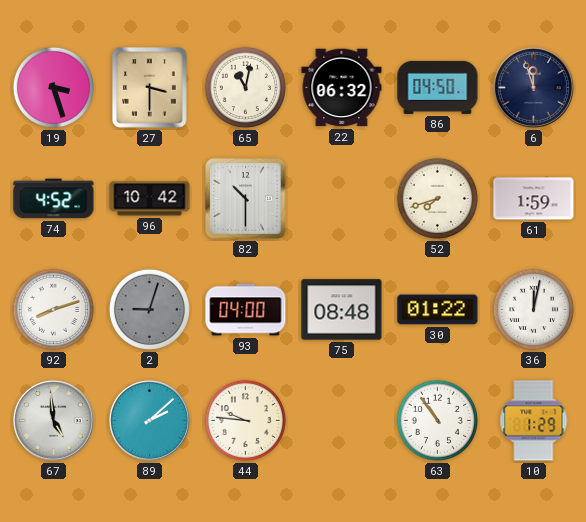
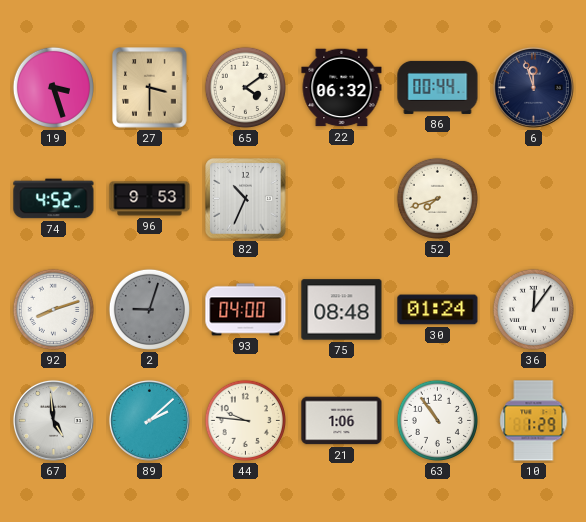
65: 11:02 -> 4:09 (245, 87)
86: 04:50 -> 00:44 (438, 87)
96: 10:42 -> 9:53 (150, 199)
82: 10:30 -> 10:34 (246, 199)
61: 1:59 -> none (534, 199)
30: 01:22 -> 01:24 (438, 310)
36: 12:02 -> 12:06 (533, 309)
21: none -> 1:06 (342, 421)
